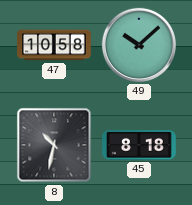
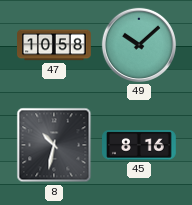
45: 8:18 -> 8:16 (140, 145)
